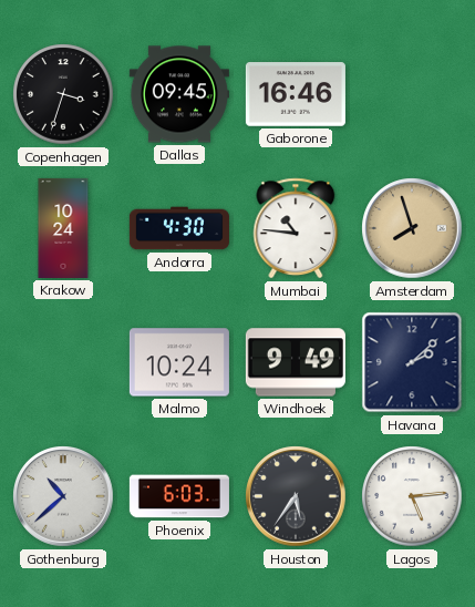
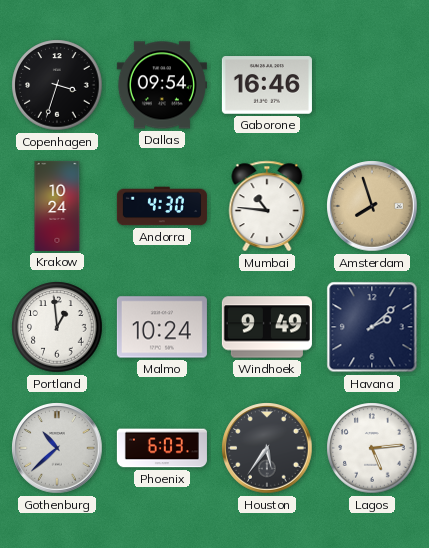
Dallas: 09:45 -> 09:54 (162, 85)
Portland: none -> 12:59 (57, 327)
